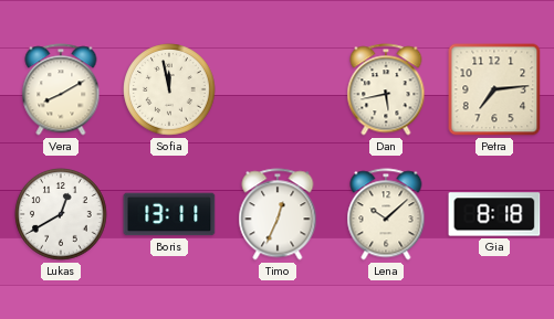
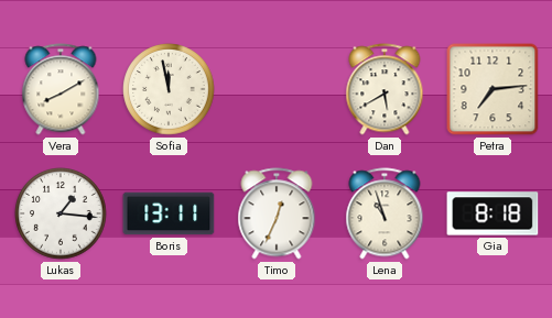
Dan: 5:43 -> 5:40 (385, 89)
Lukas: 12:40 -> 1:16 (61, 213)
Lena: 10:08 -> 10:57 (385, 213)
